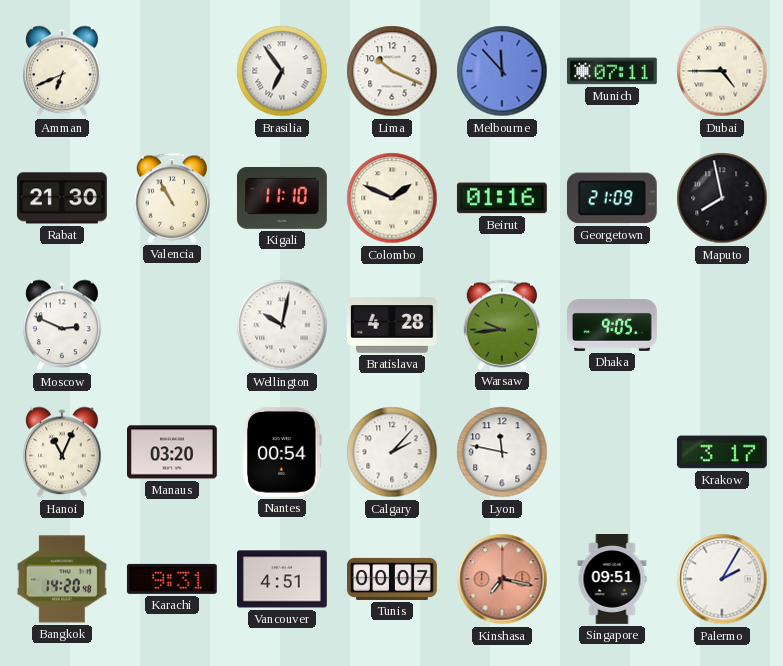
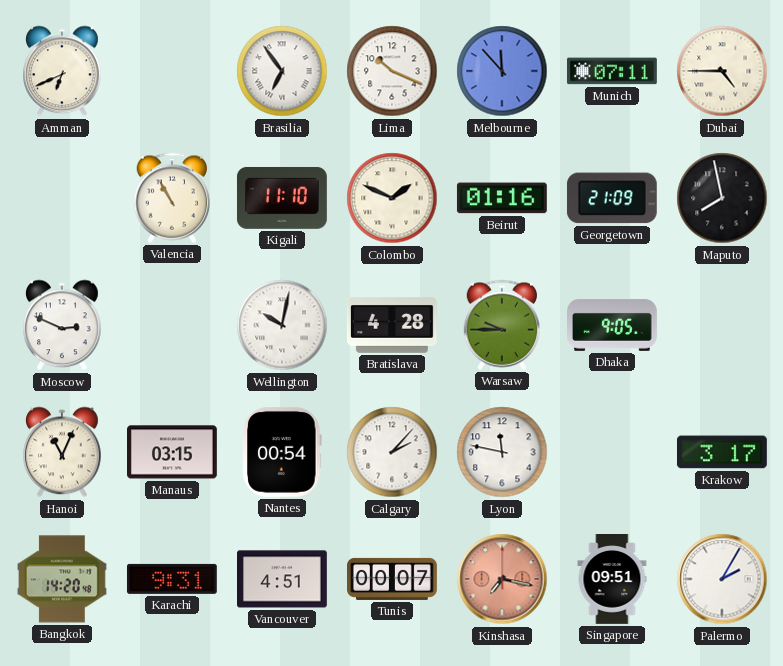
Rabat: 21:30 -> none (62, 198)
Warsaw: 9:44 -> 9:45 (502, 325)
Manaus: 03:20 -> 03:15 (173, 452)
